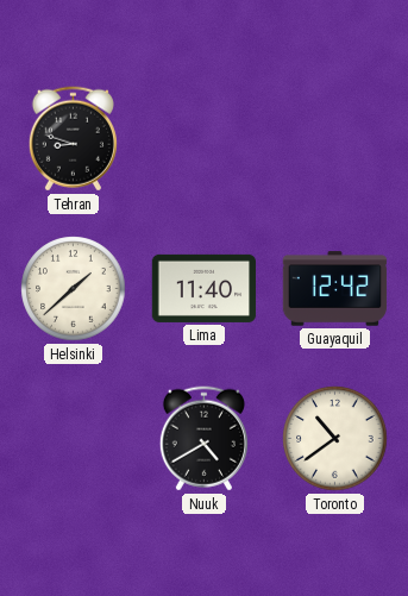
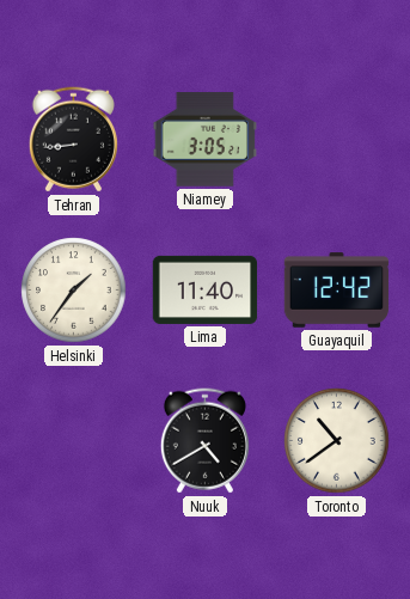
Tehran: 8:48 -> 8:44 (73, 140)
Niamey: none -> 3:05 (204, 140)
Helsinki: 1:38 -> 1:36 (74, 291)
